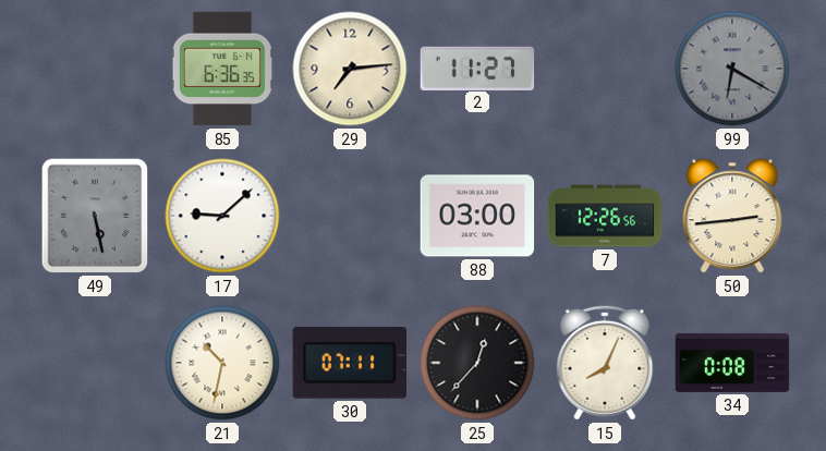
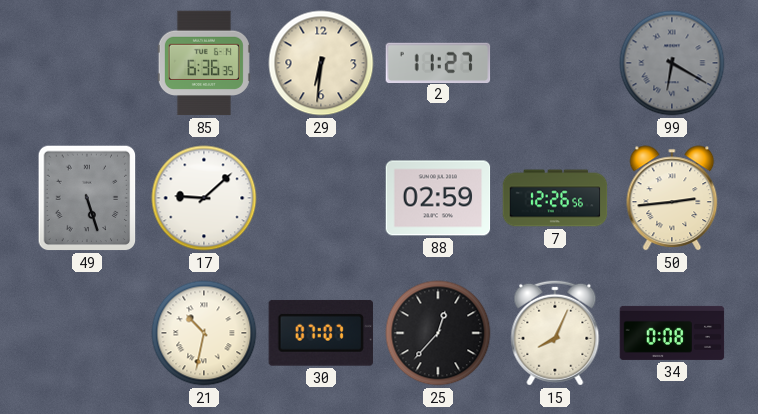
29: 7:14 -> 6:31 (321, 63)
49: 5:28 -> 5:27 (87, 198)
88: 03:00 -> 02:59 (438, 198)
30: 07:11 -> 07:07 (320, 333)
